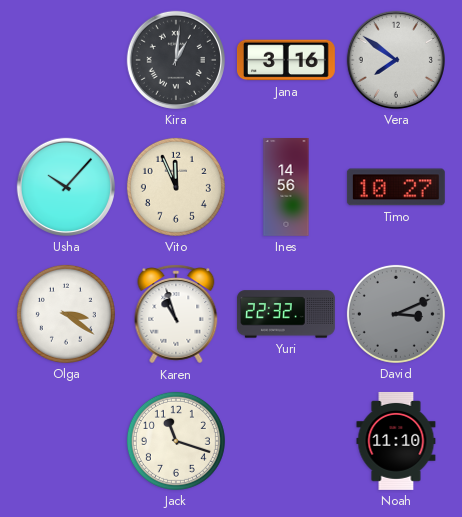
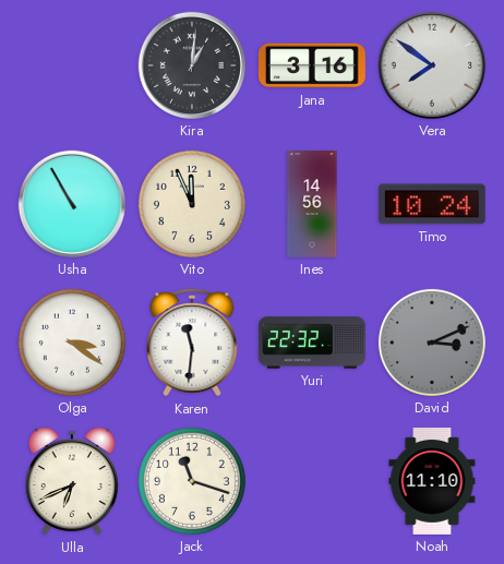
Usha: 10:07 -> 10:55 (72, 204)
Timo: 10:27 -> 10:24 (432, 204)
Karen: 10:57 -> 11:31 (192, 343)
Ulla: none -> 6:41 (72, 481)
